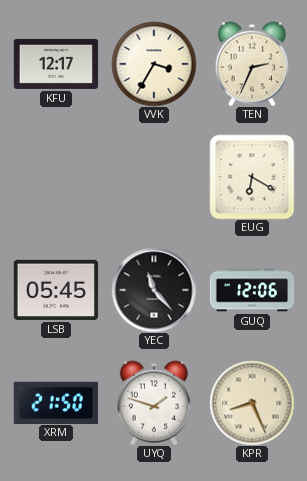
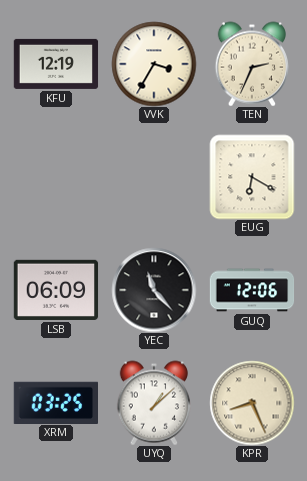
KFU: 12:17 -> 12:19 (56, 64)
LSB: 05:45 -> 06:09 (56, 290)
XRM: 21:50 -> 03:25 (55, 402)
UYQ: 1:48 -> 1:08 (153, 403)
